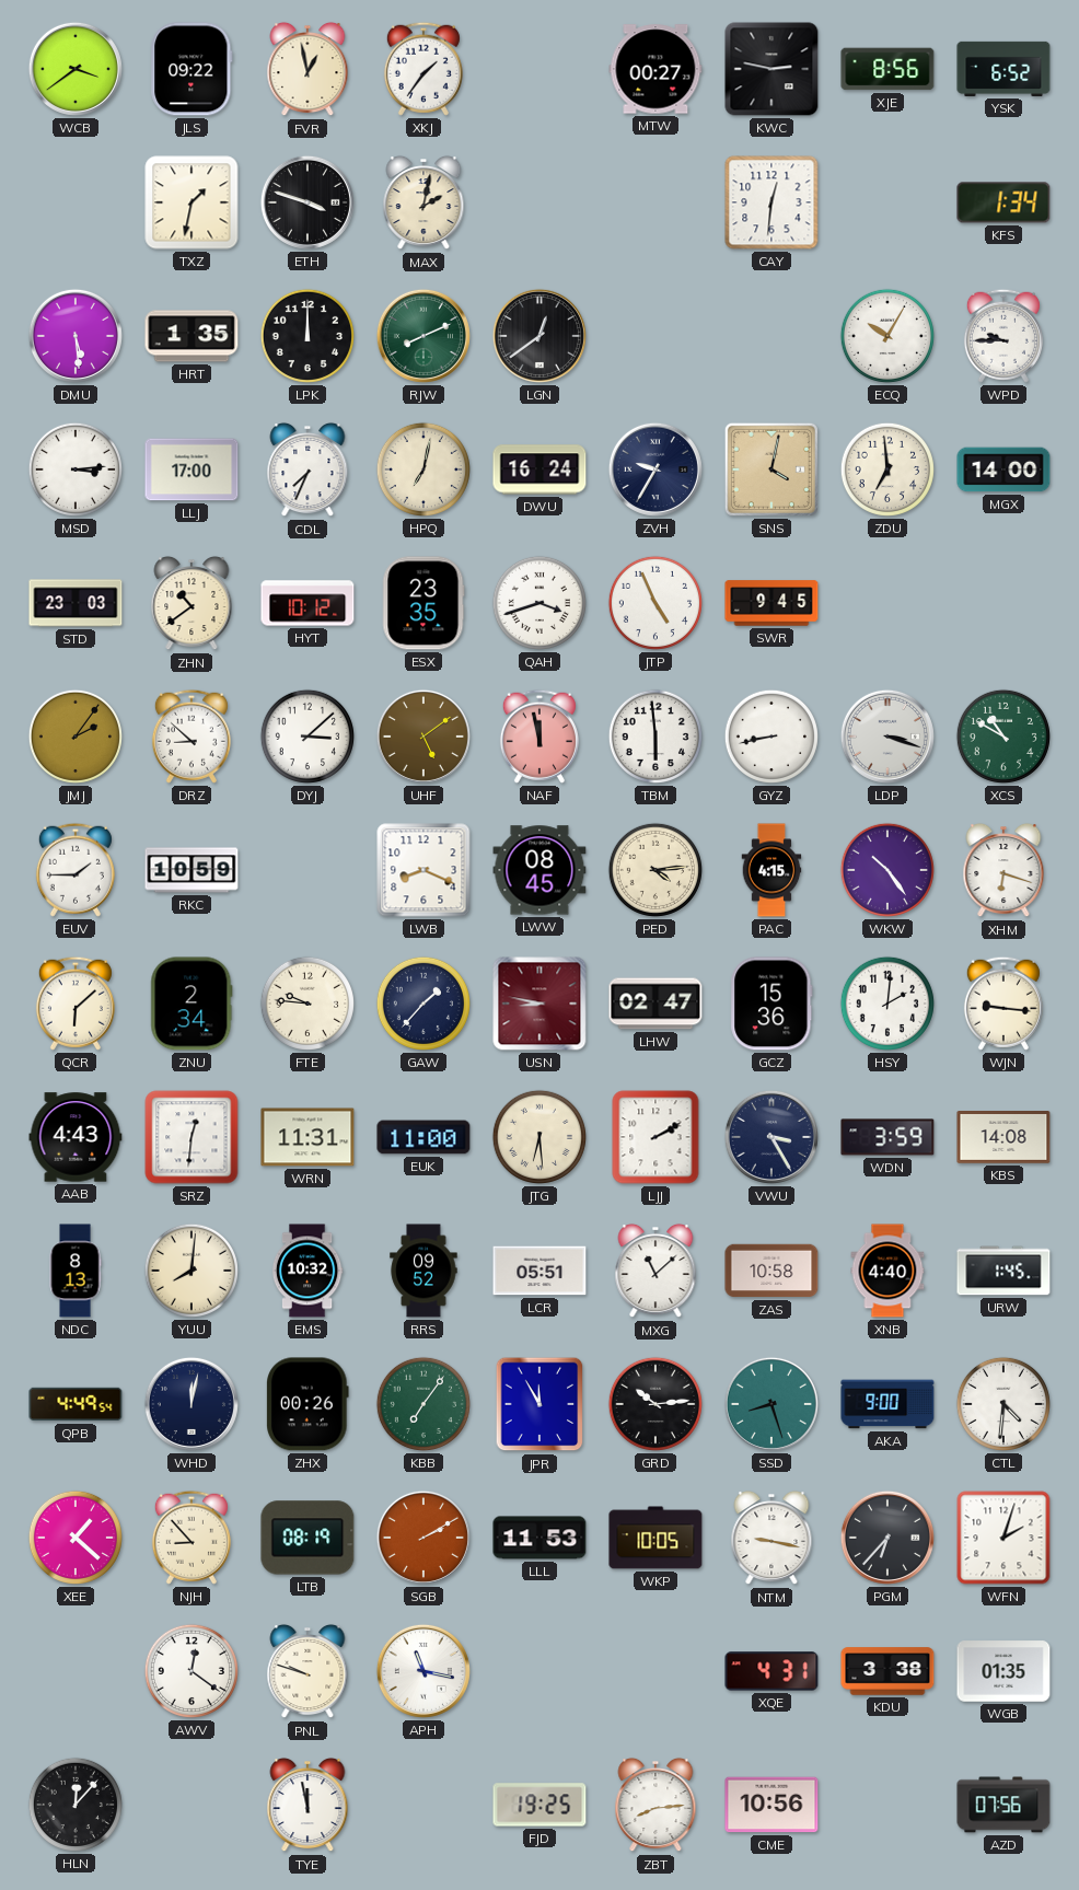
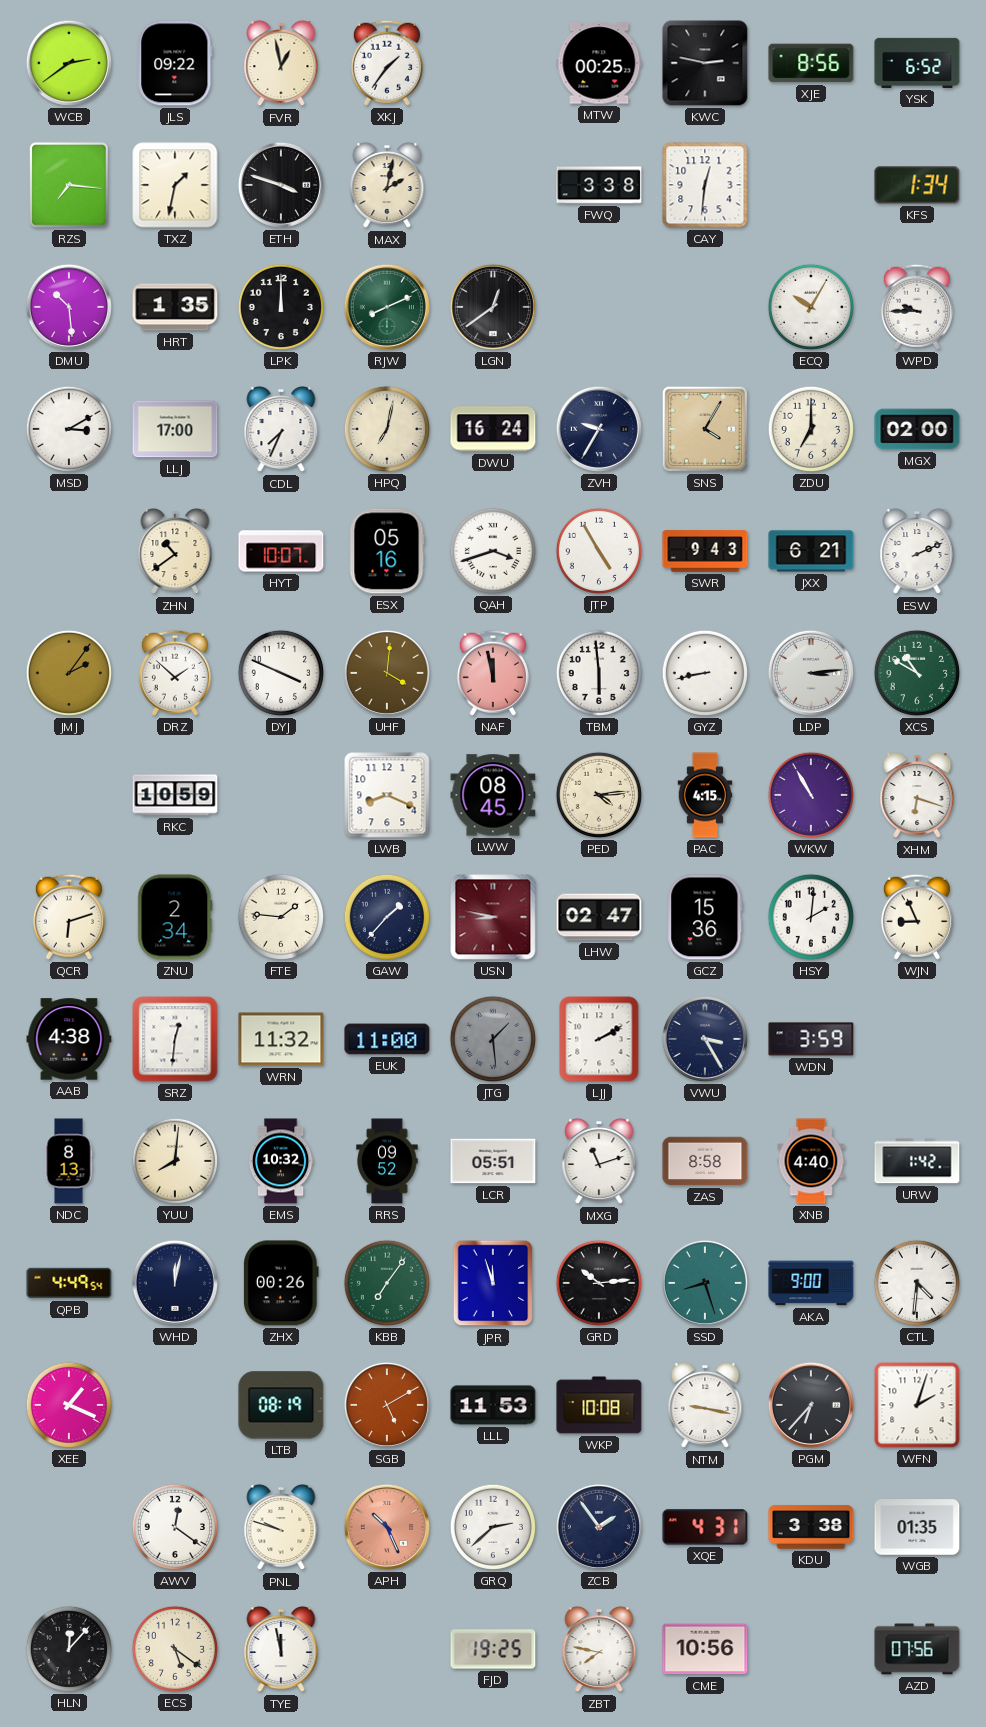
WCB: 3:39 -> 2:39 (69, 63)
MTW: 00:27 -> 00:25 (599, 63)
RZS: none -> 7:16 (69, 185)
FWQ: none -> 3:38 (599, 185)
DMU: 5:29 -> 10:29 (69, 307)
MSD: 3:14 -> 3:10 (69, 429)
SNS: 4:02 -> 4:05 (705, 429)
ZDU: 6:59 -> 7:00 (811, 429)
MGX: 14:00 -> 02:00 (917, 429)
STD: 23:03 -> none (76, 603)
HYT: 10:12 -> 10:07 (281, 551)
ESX: 23:35 -> 05:16 (387, 551)
JTP: 4:56 -> 4:55 (599, 551)
SWR: 9:45 -> 9:43 (705, 551)
JXX: none -> 6:21 (811, 551)
ESW: none -> 2:11 (917, 551)
DRZ: 8:52 -> 1:52 (175, 673)
DYJ: 3:08 -> 3:49 (281, 673)
UHF: 5:09 -> 4:01 (387, 673)
LDP: 3:18 -> 3:14 (811, 673)
EUV: 1:45 -> none (76, 870)
WKW: 10:24 -> 10:55 (811, 795)
QCR: 6:08 -> 6:12 (69, 917)
FTE: 9:46 -> 1:46 (281, 917)
WJN: 9:16 -> 8:56 (917, 917)
AAB: 4:43 -> 4:38 (69, 1039)
WRN: 11:31 -> 11:32 (281, 1039)
JTG: 6:29 -> 1:29 (493, 1039)
JTG dial: cream -> grey (493, 1039)
KBS: 14:08 -> none (1003, 1138)
MXG: 11:08 -> 11:12 (599, 1161)
ZAS: 10:58 -> 8:58 (705, 1161)
URW: 1:45 -> 1:42 (917, 1161)
JPR: 11:55 -> 11:57 (493, 1283)
XEE: 1:22 -> 1:19 (69, 1405)
NJH: 8:53 -> none (192, 1538)
SGB: 2:10 -> 5:10 (387, 1405)
WKP: 10:05 -> 10:08 (599, 1405)
APH: 11:17 -> 10:26 (387, 1527)
APH dial: white -> salmon (387, 1527)
GRQ: none -> 2:38 (493, 1527)
ZCB: none -> 1:54 (599, 1527)
ECS: none -> 5:21 (175, 1649)
ZBT: 8:14 -> 7:47 (599, 1649)
